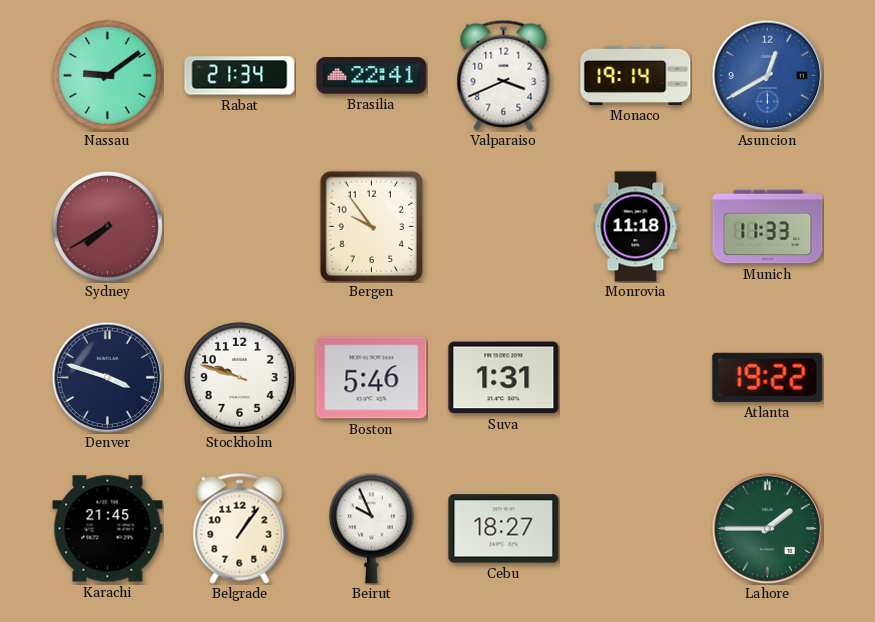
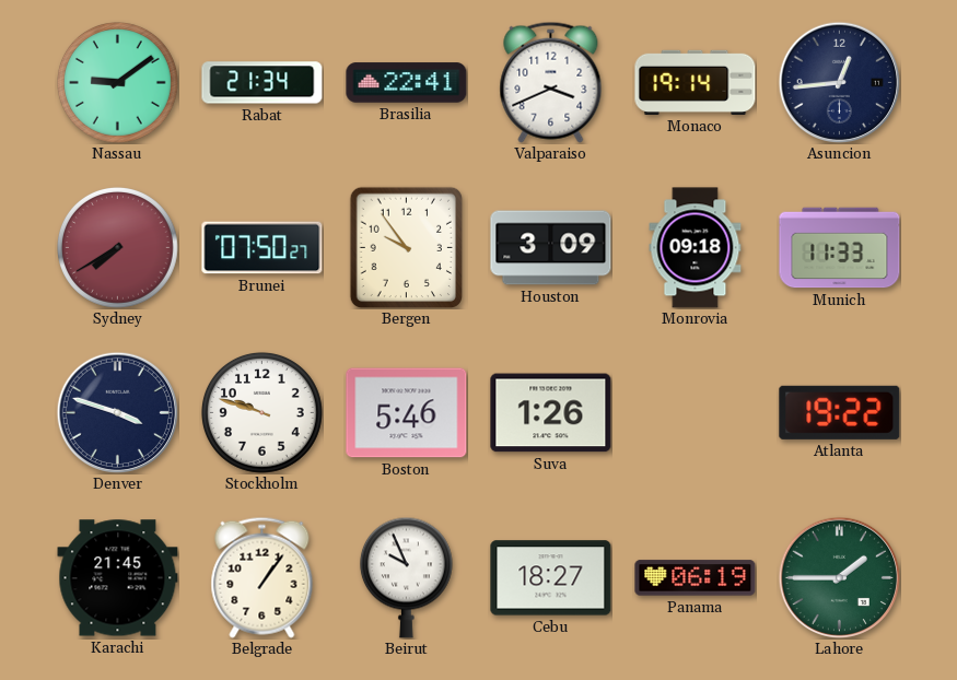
Asuncion: 12:40 -> 12:44 (839, 82)
Asuncion dial: blue -> navy (839, 82)
Brunei: none -> 07:50 (262, 248)
Houston: none -> 3:09 (551, 248)
Monrovia: 11:18 -> 09:18 (696, 248)
Suva: 1:31 -> 1:26 (551, 413)
Panama: none -> 06:19 (696, 578)
